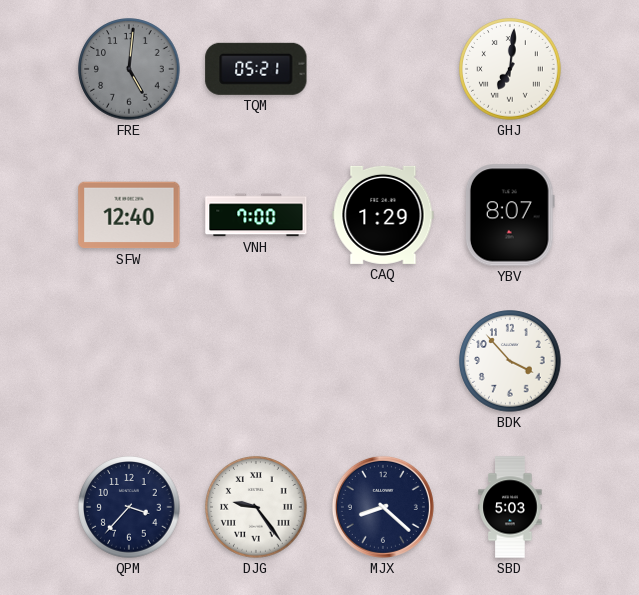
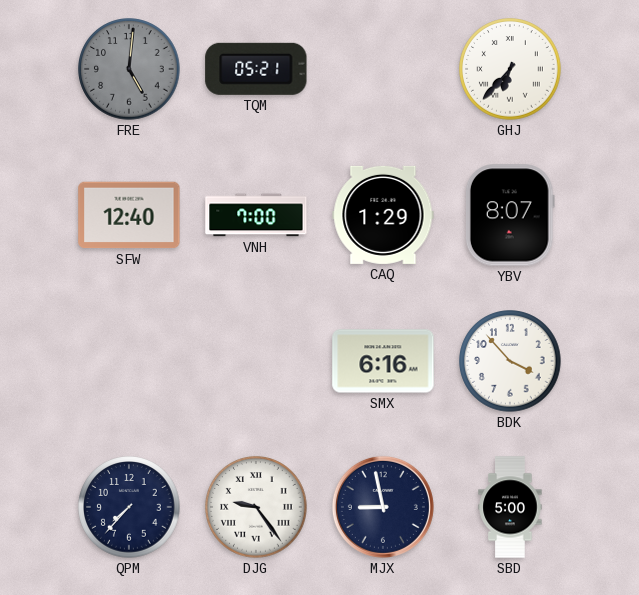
GHJ: 7:01 -> 6:37 (510, 69)
SMX: none -> 6:16 (383, 361)
QPM: 3:37 -> 7:37 (129, 507)
MJX: 8:22 -> 8:58 (383, 507)
SBD: 5:03 -> 5:00 (510, 507)
